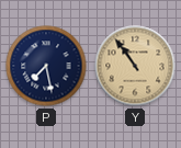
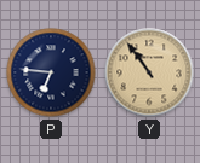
P: 7:28 -> 6:46 (51, 72)
